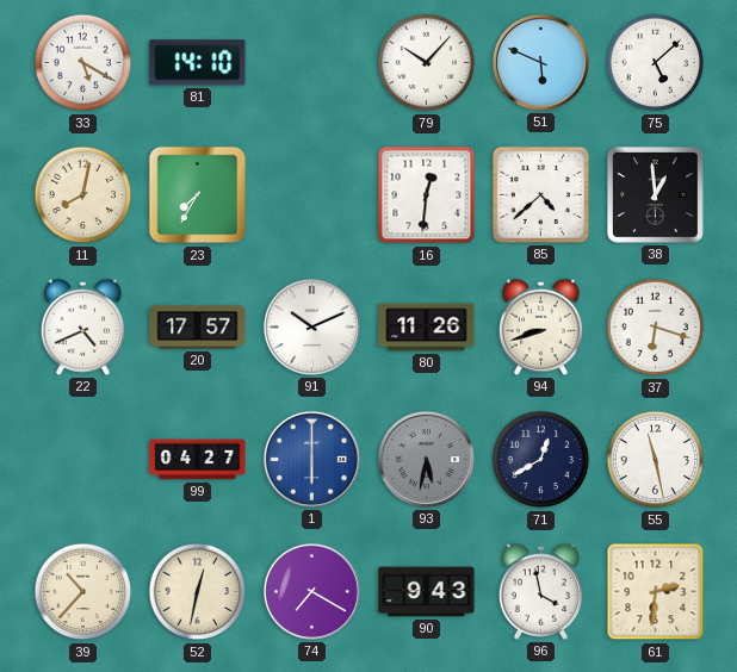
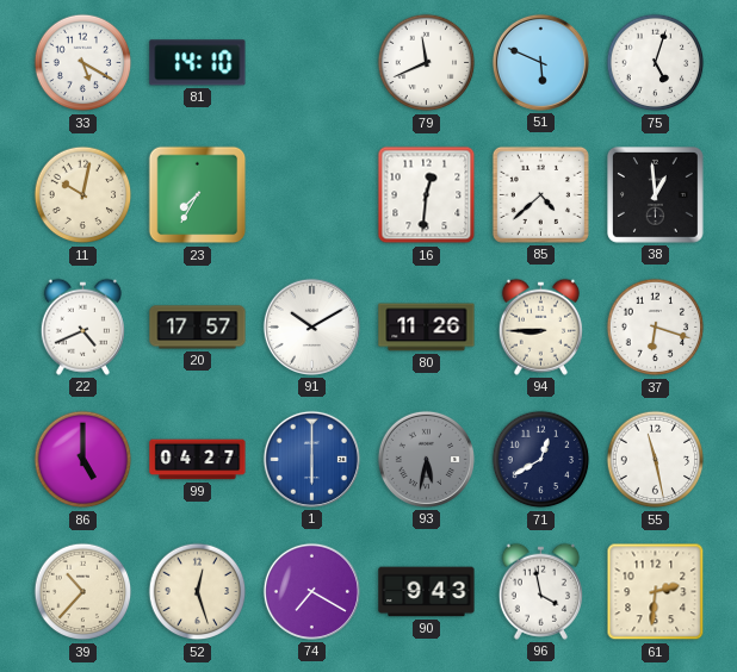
79: 10:07 -> 11:41 (427, 63)
75: 5:08 -> 5:03 (656, 63)
11: 8:02 -> 10:02 (83, 195)
91: 10:11 -> 10:10 (311, 326)
94: 8:42 -> 8:45 (540, 326)
86: none -> 5:00 (83, 460)
52: 12:32 -> 12:27 (198, 592)
